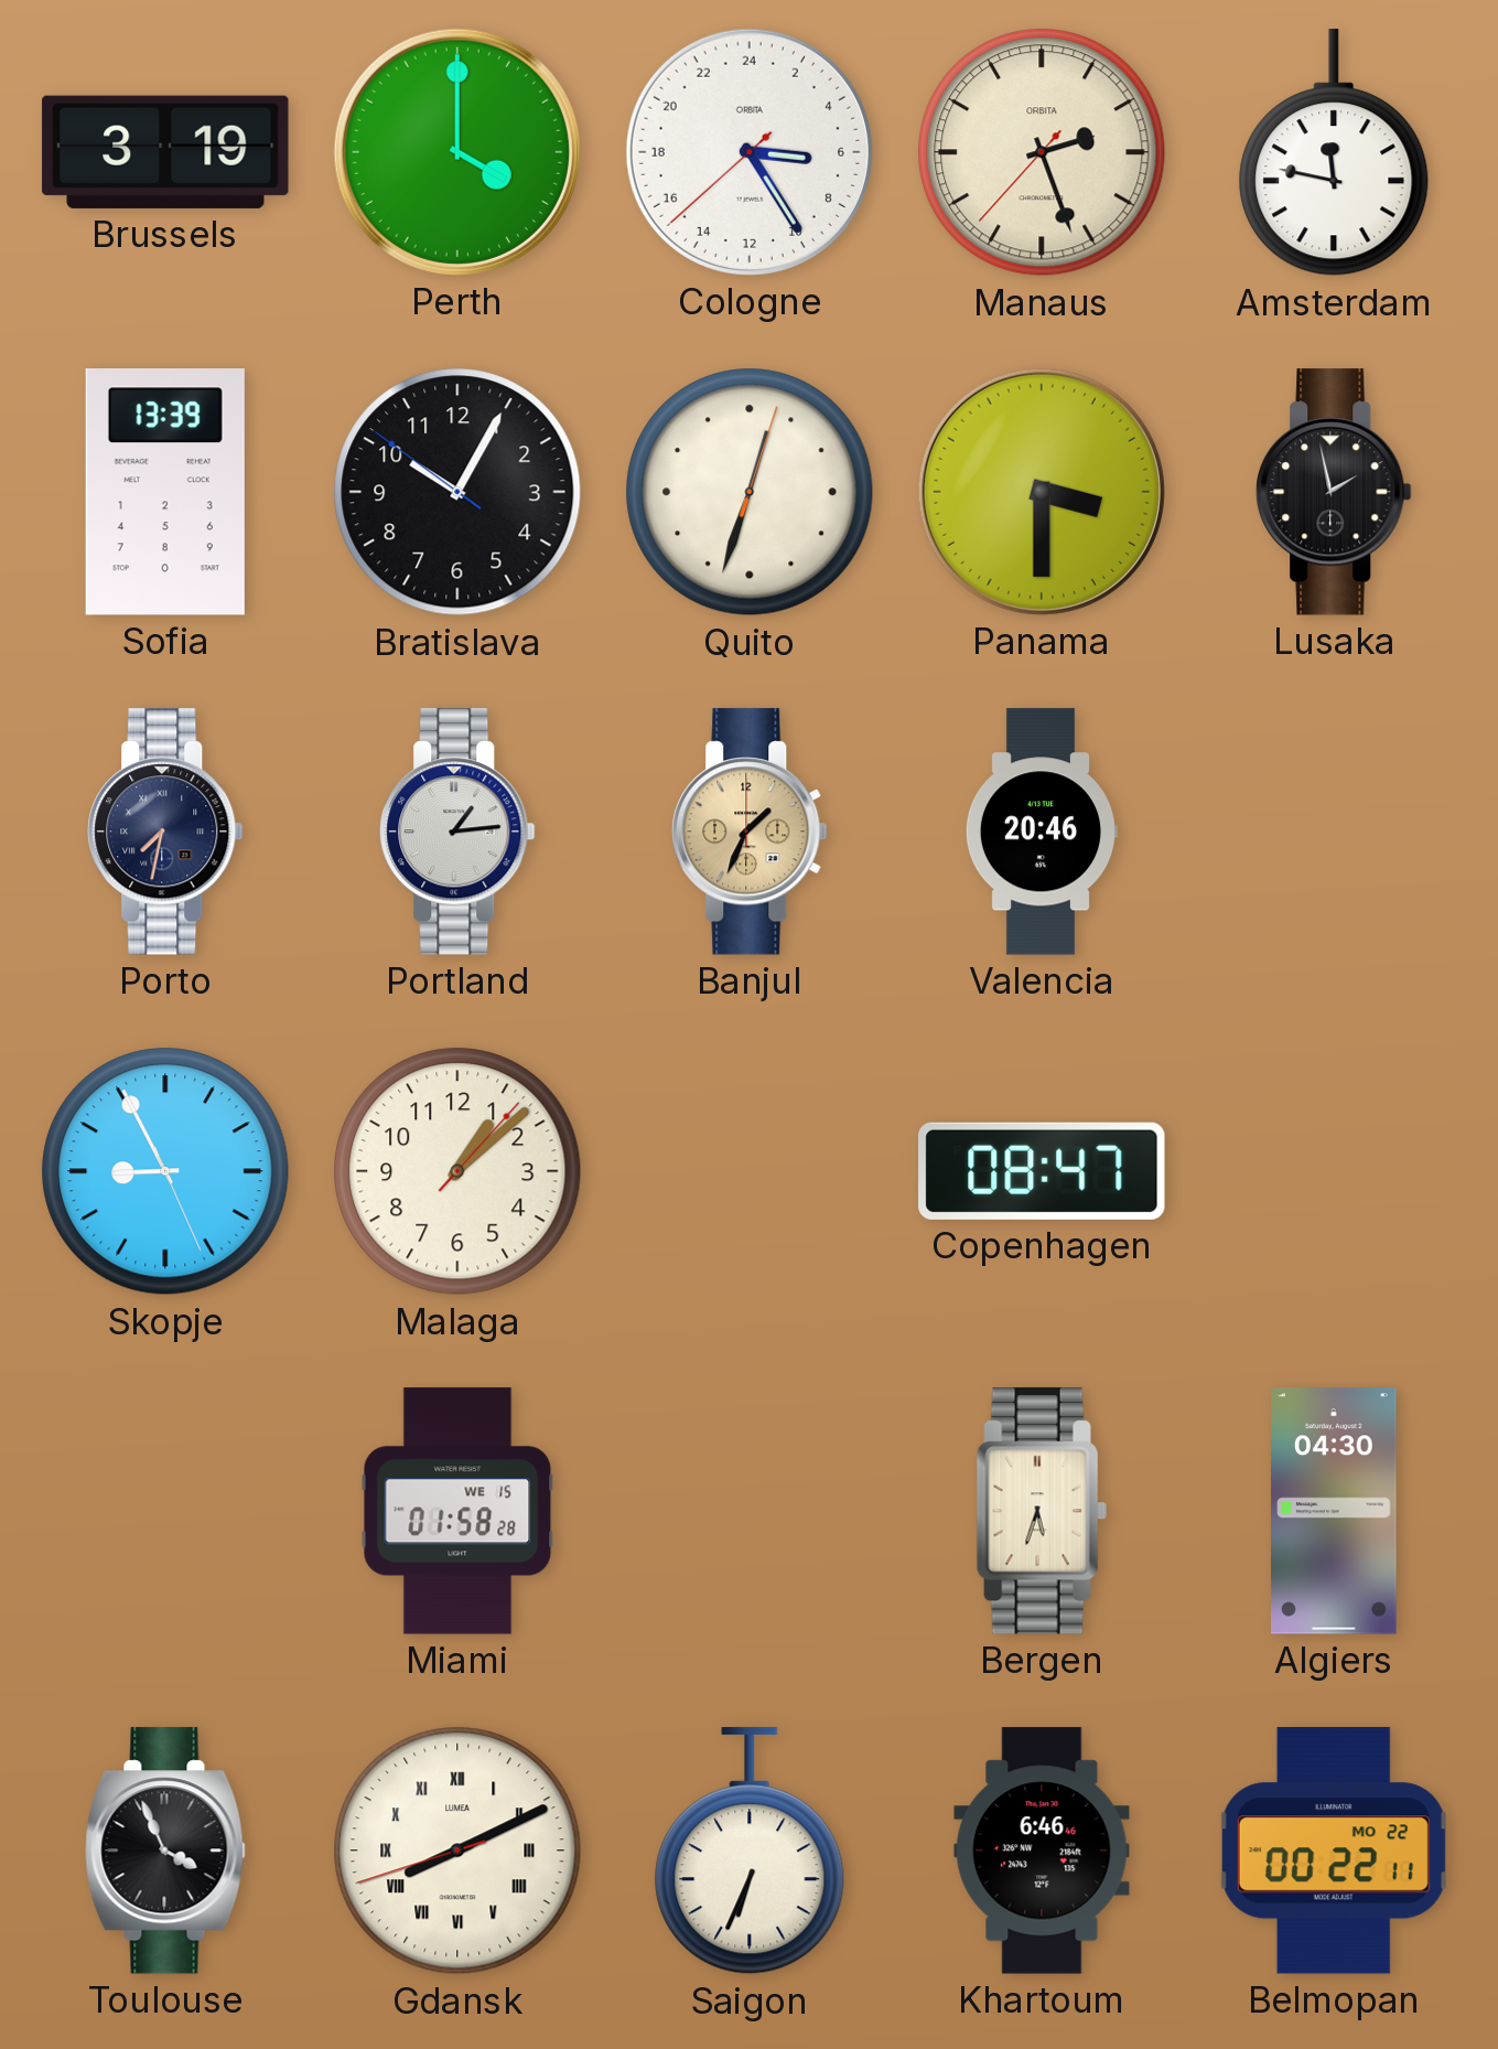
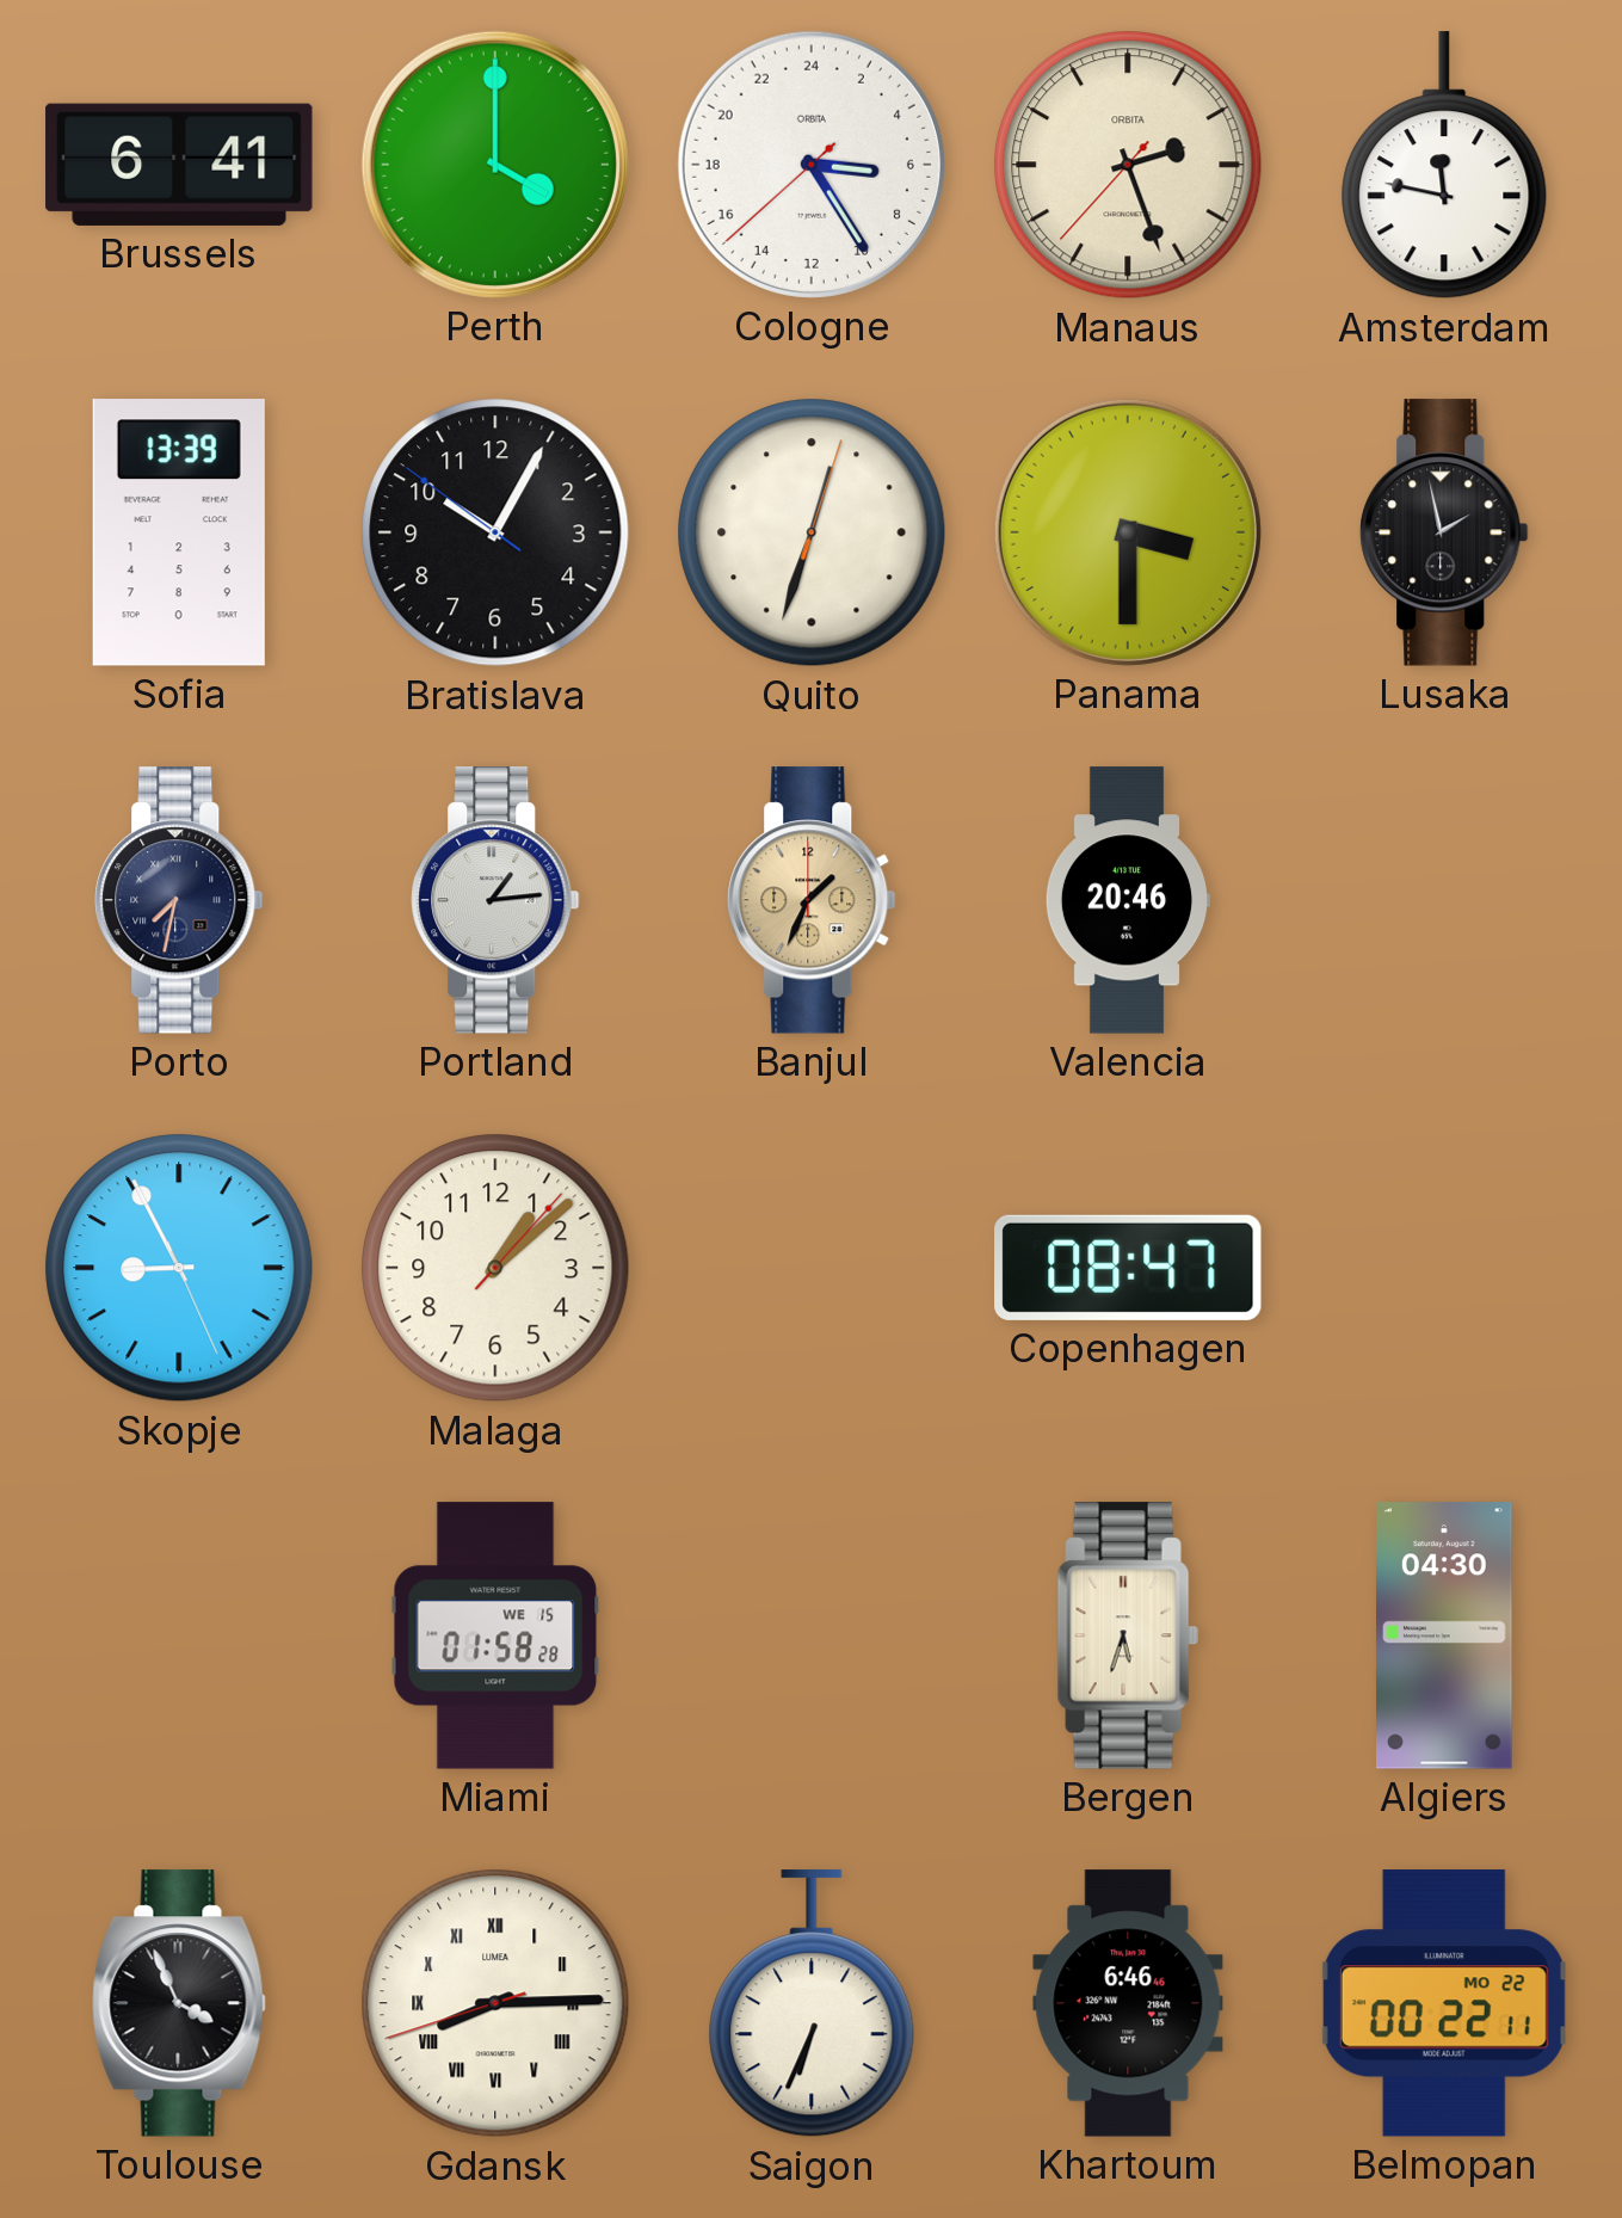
Brussels: 3:19 -> 6:41 (179, 165)
Gdansk: 8:10 -> 8:14 (495, 2003)
